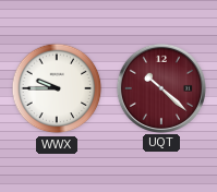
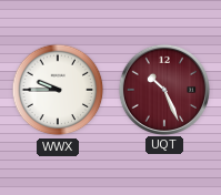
UQT: 10:22 -> 10:26 (163, 89)
